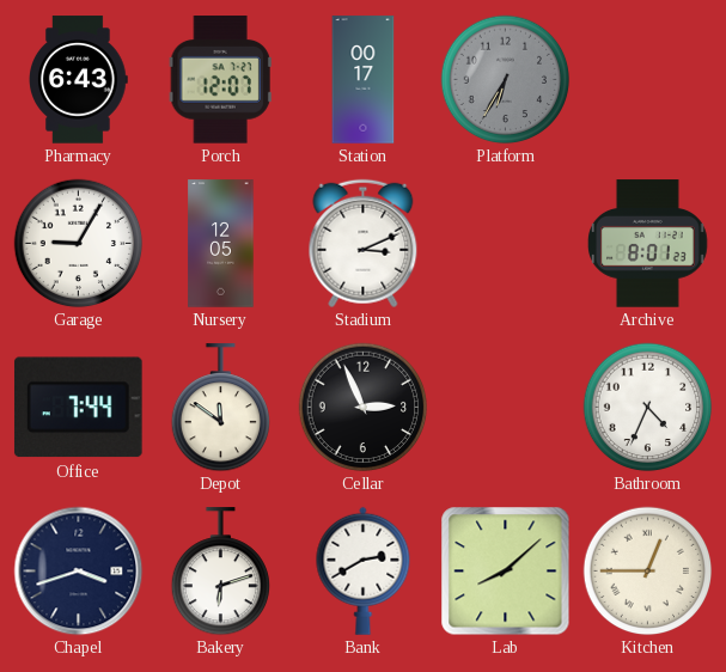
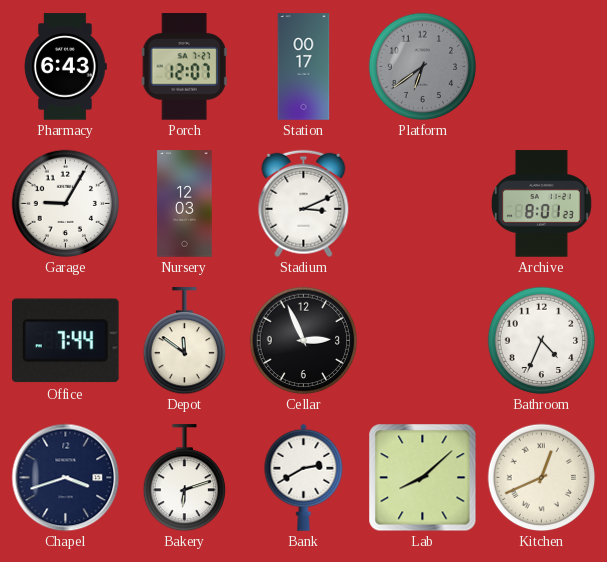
Platform: 6:35 -> 6:39 (422, 66)
Nursery: 12:05 -> 12:03 (185, 204)
Kitchen: 12:45 -> 12:41 (541, 477)
